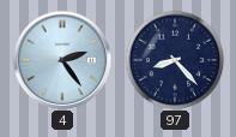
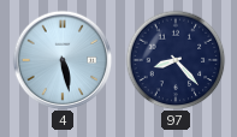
4: 2:24 -> 5:28 (63, 60)
